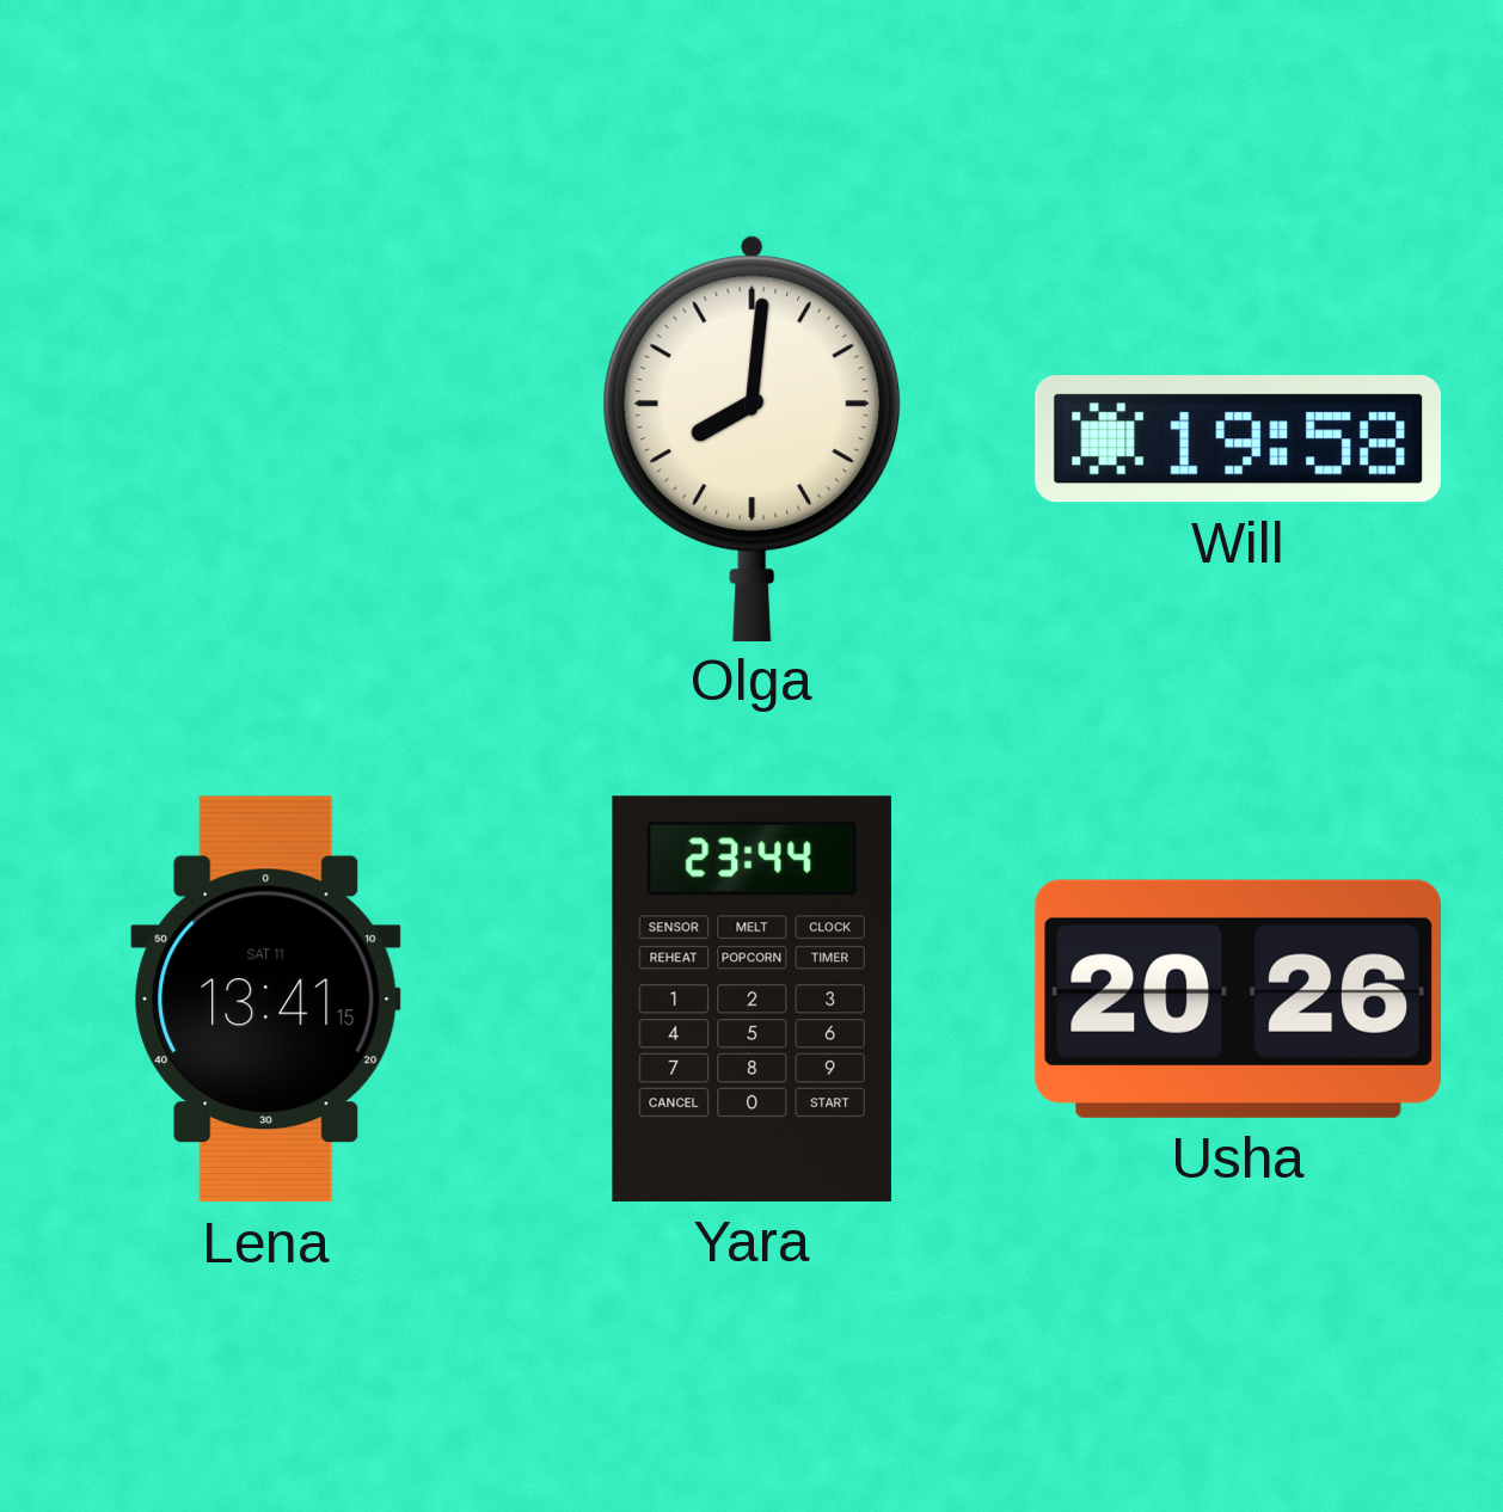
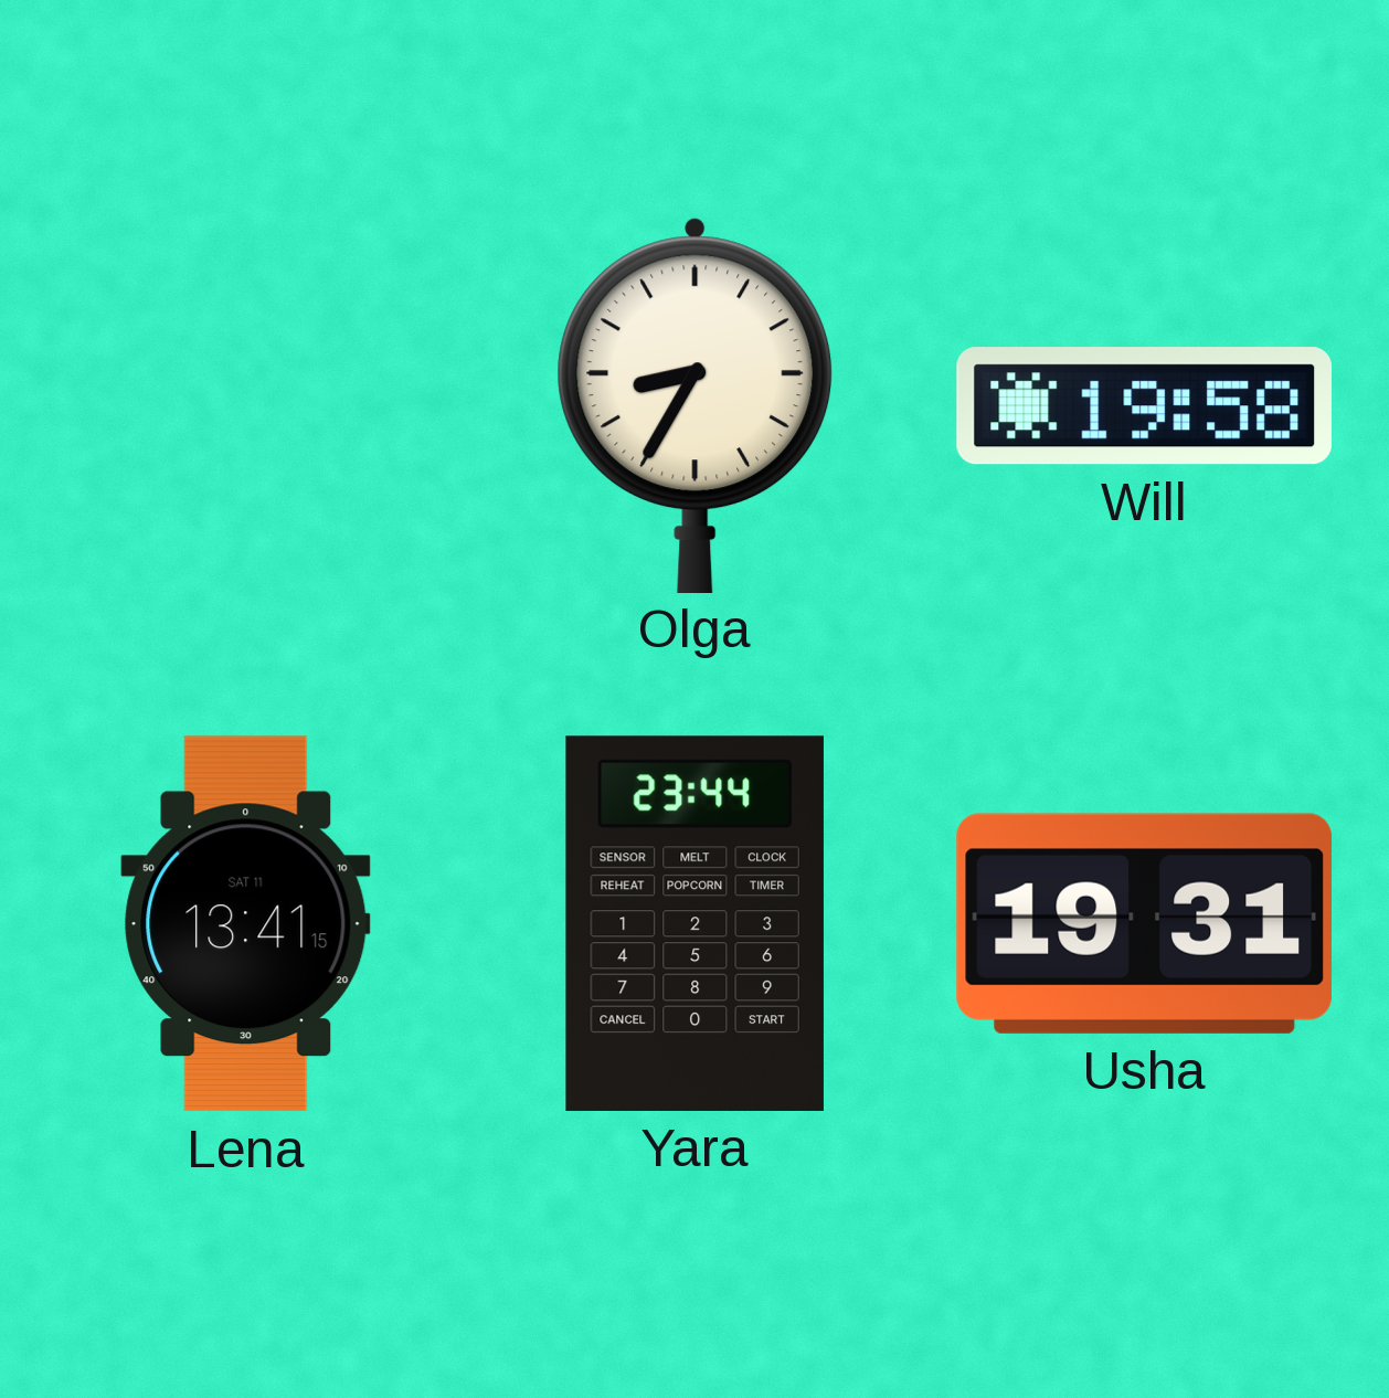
Olga: 8:01 -> 8:35 (696, 405)
Usha: 20:26 -> 19:31 (1144, 923)
